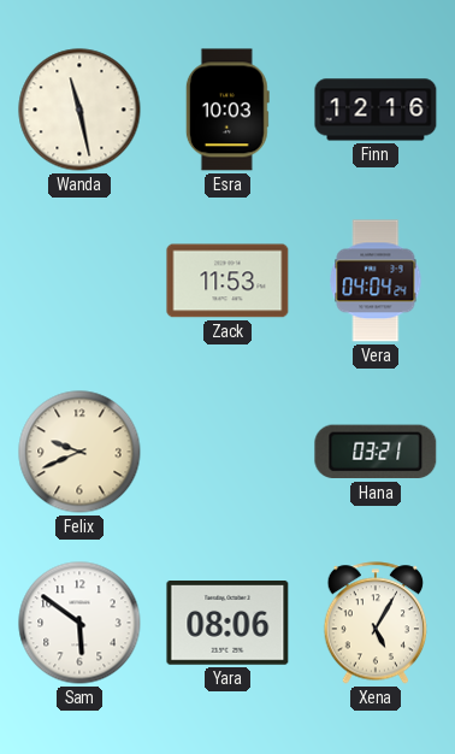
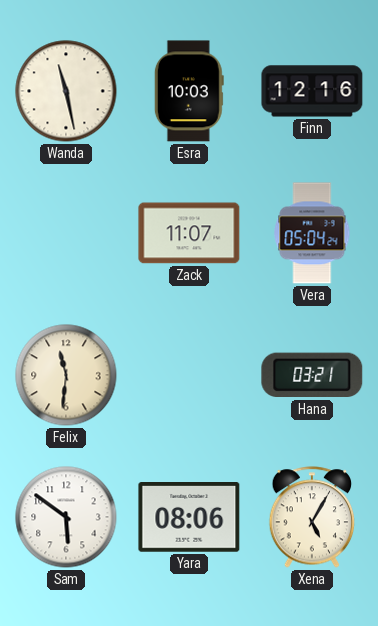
Zack: 11:53 -> 11:07 (189, 233)
Vera: 04:04 -> 05:04 (312, 233)
Felix: 9:41 -> 11:31 (66, 375)
